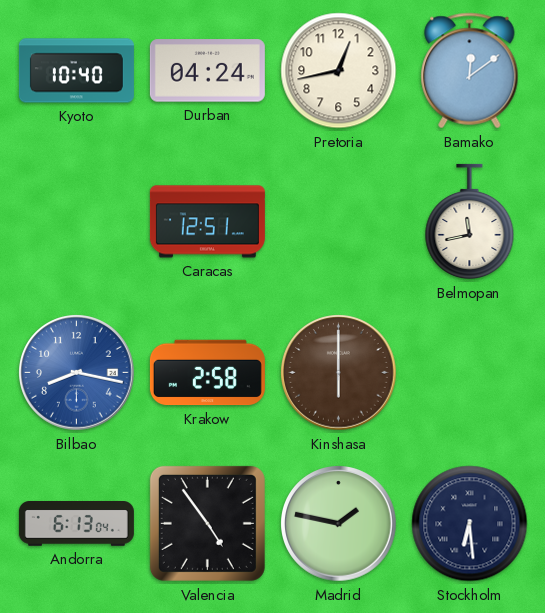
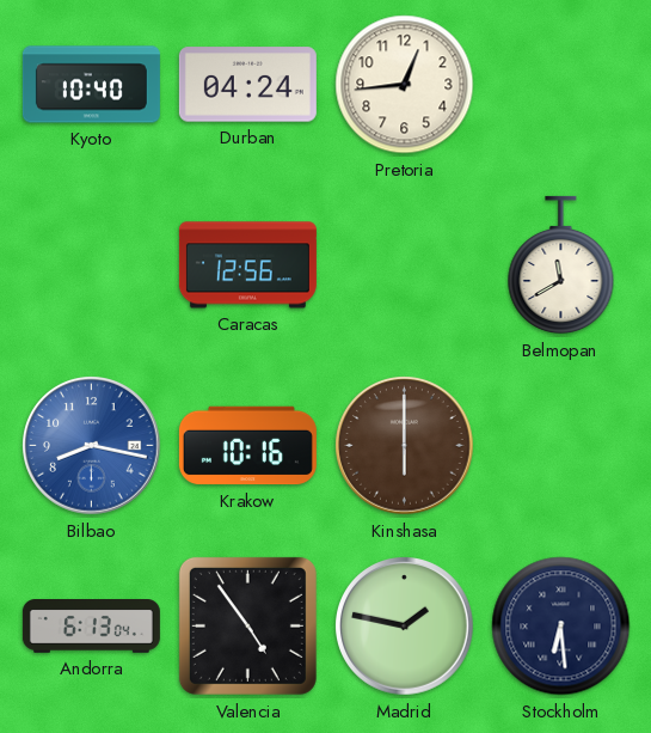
Pretoria: 12:43 -> 12:44 (405, 85)
Bamako: 12:09 -> none (470, 71)
Caracas: 12:51 -> 12:56 (247, 265)
Belmopan: 11:43 -> 11:40 (561, 265)
Krakow: 2:58 -> 10:16 (247, 446)
